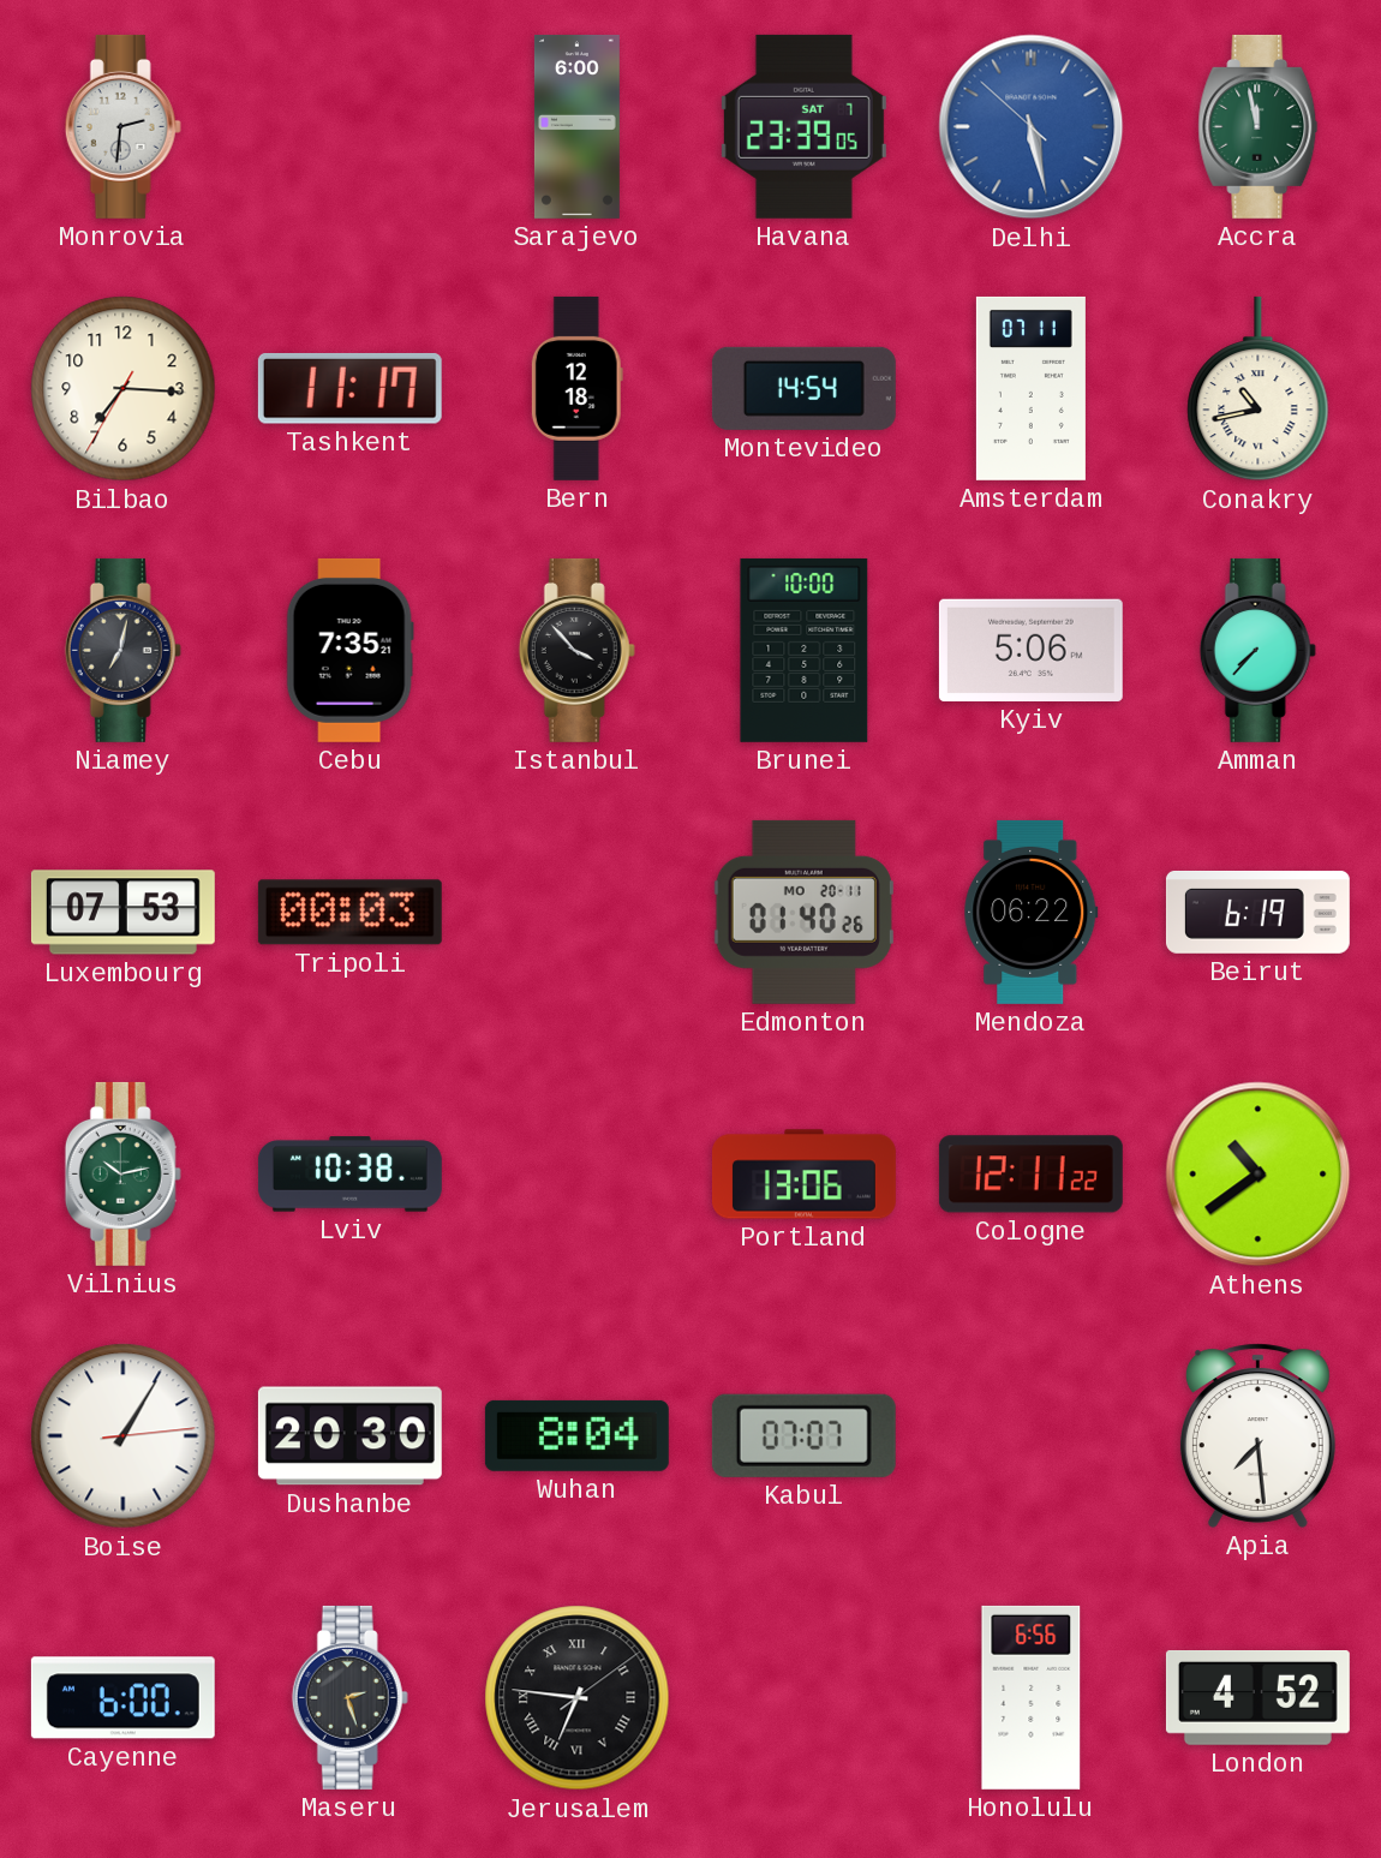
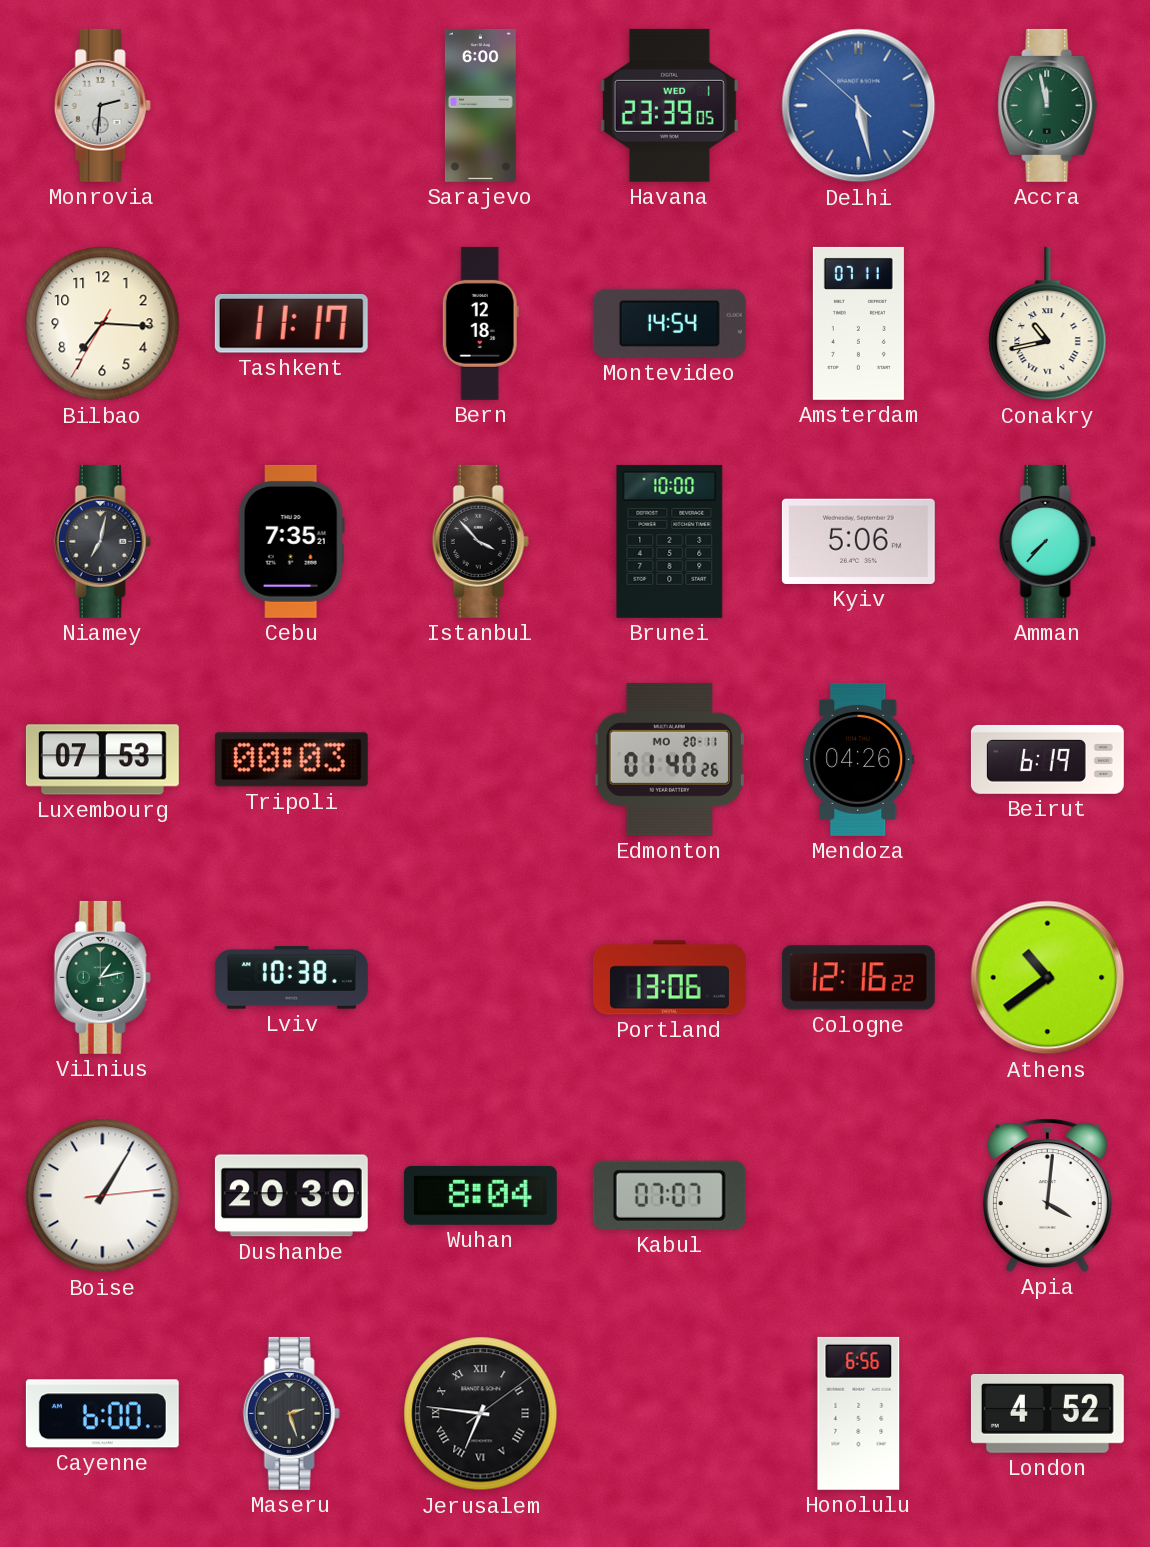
Havana date: SAT 7 -> WED 1 (669, 105)
Mendoza: 06:22 -> 04:26 (859, 759)
Vilnius: 10:13 -> 1:13 (102, 977)
Cologne: 12:11 -> 12:16 (858, 978)
Apia: 7:29 -> 4:01 (1047, 1195)
